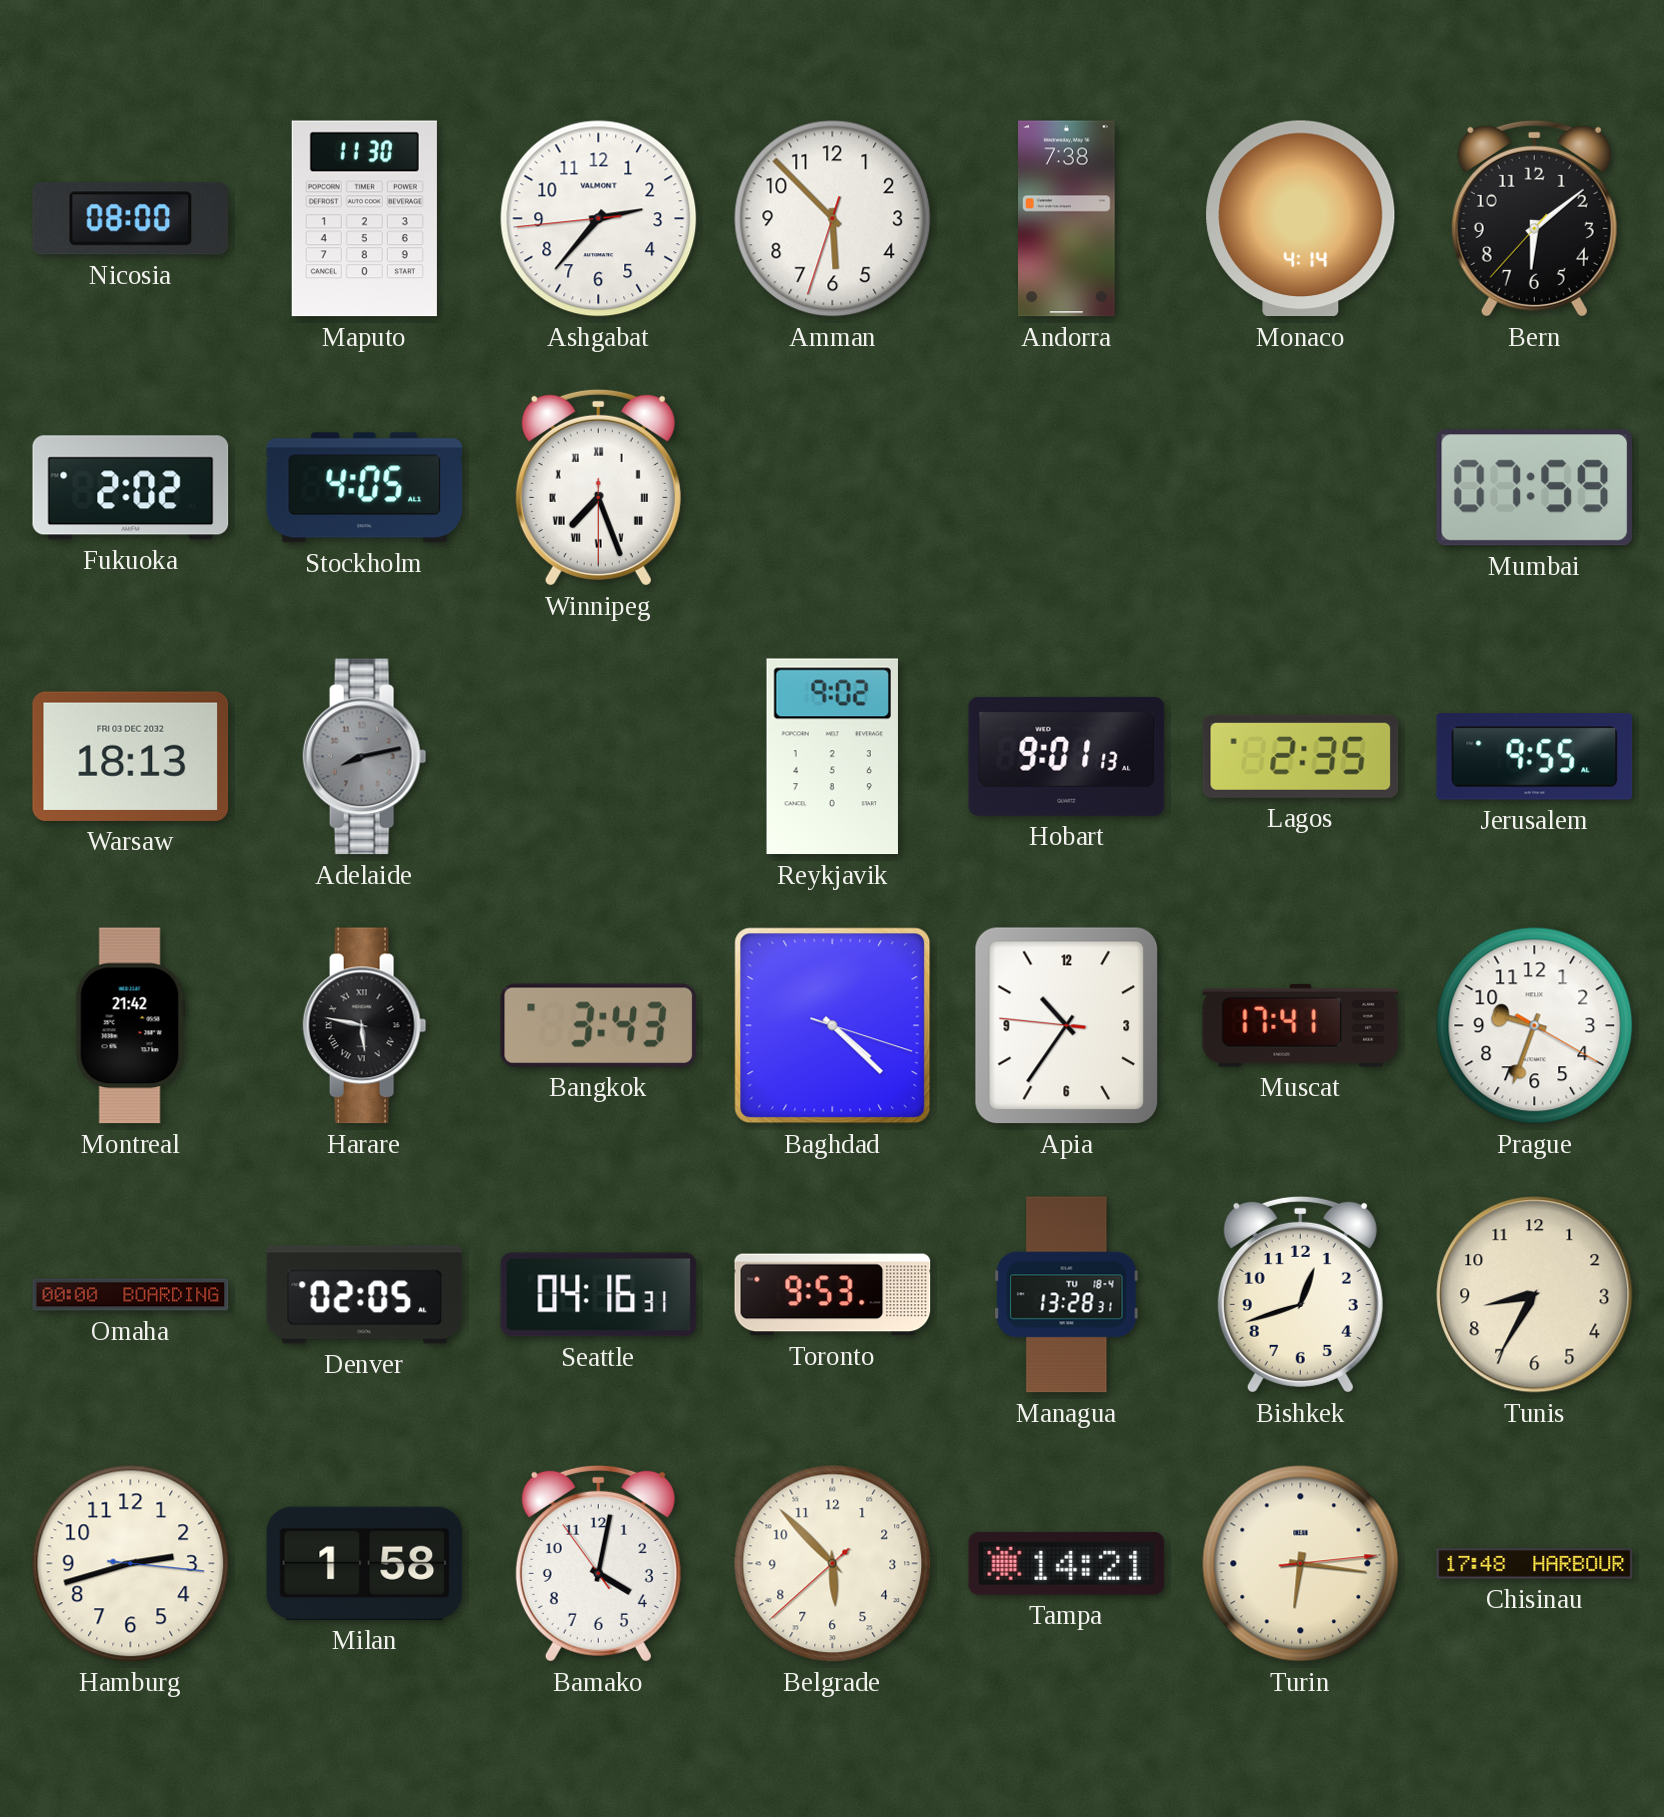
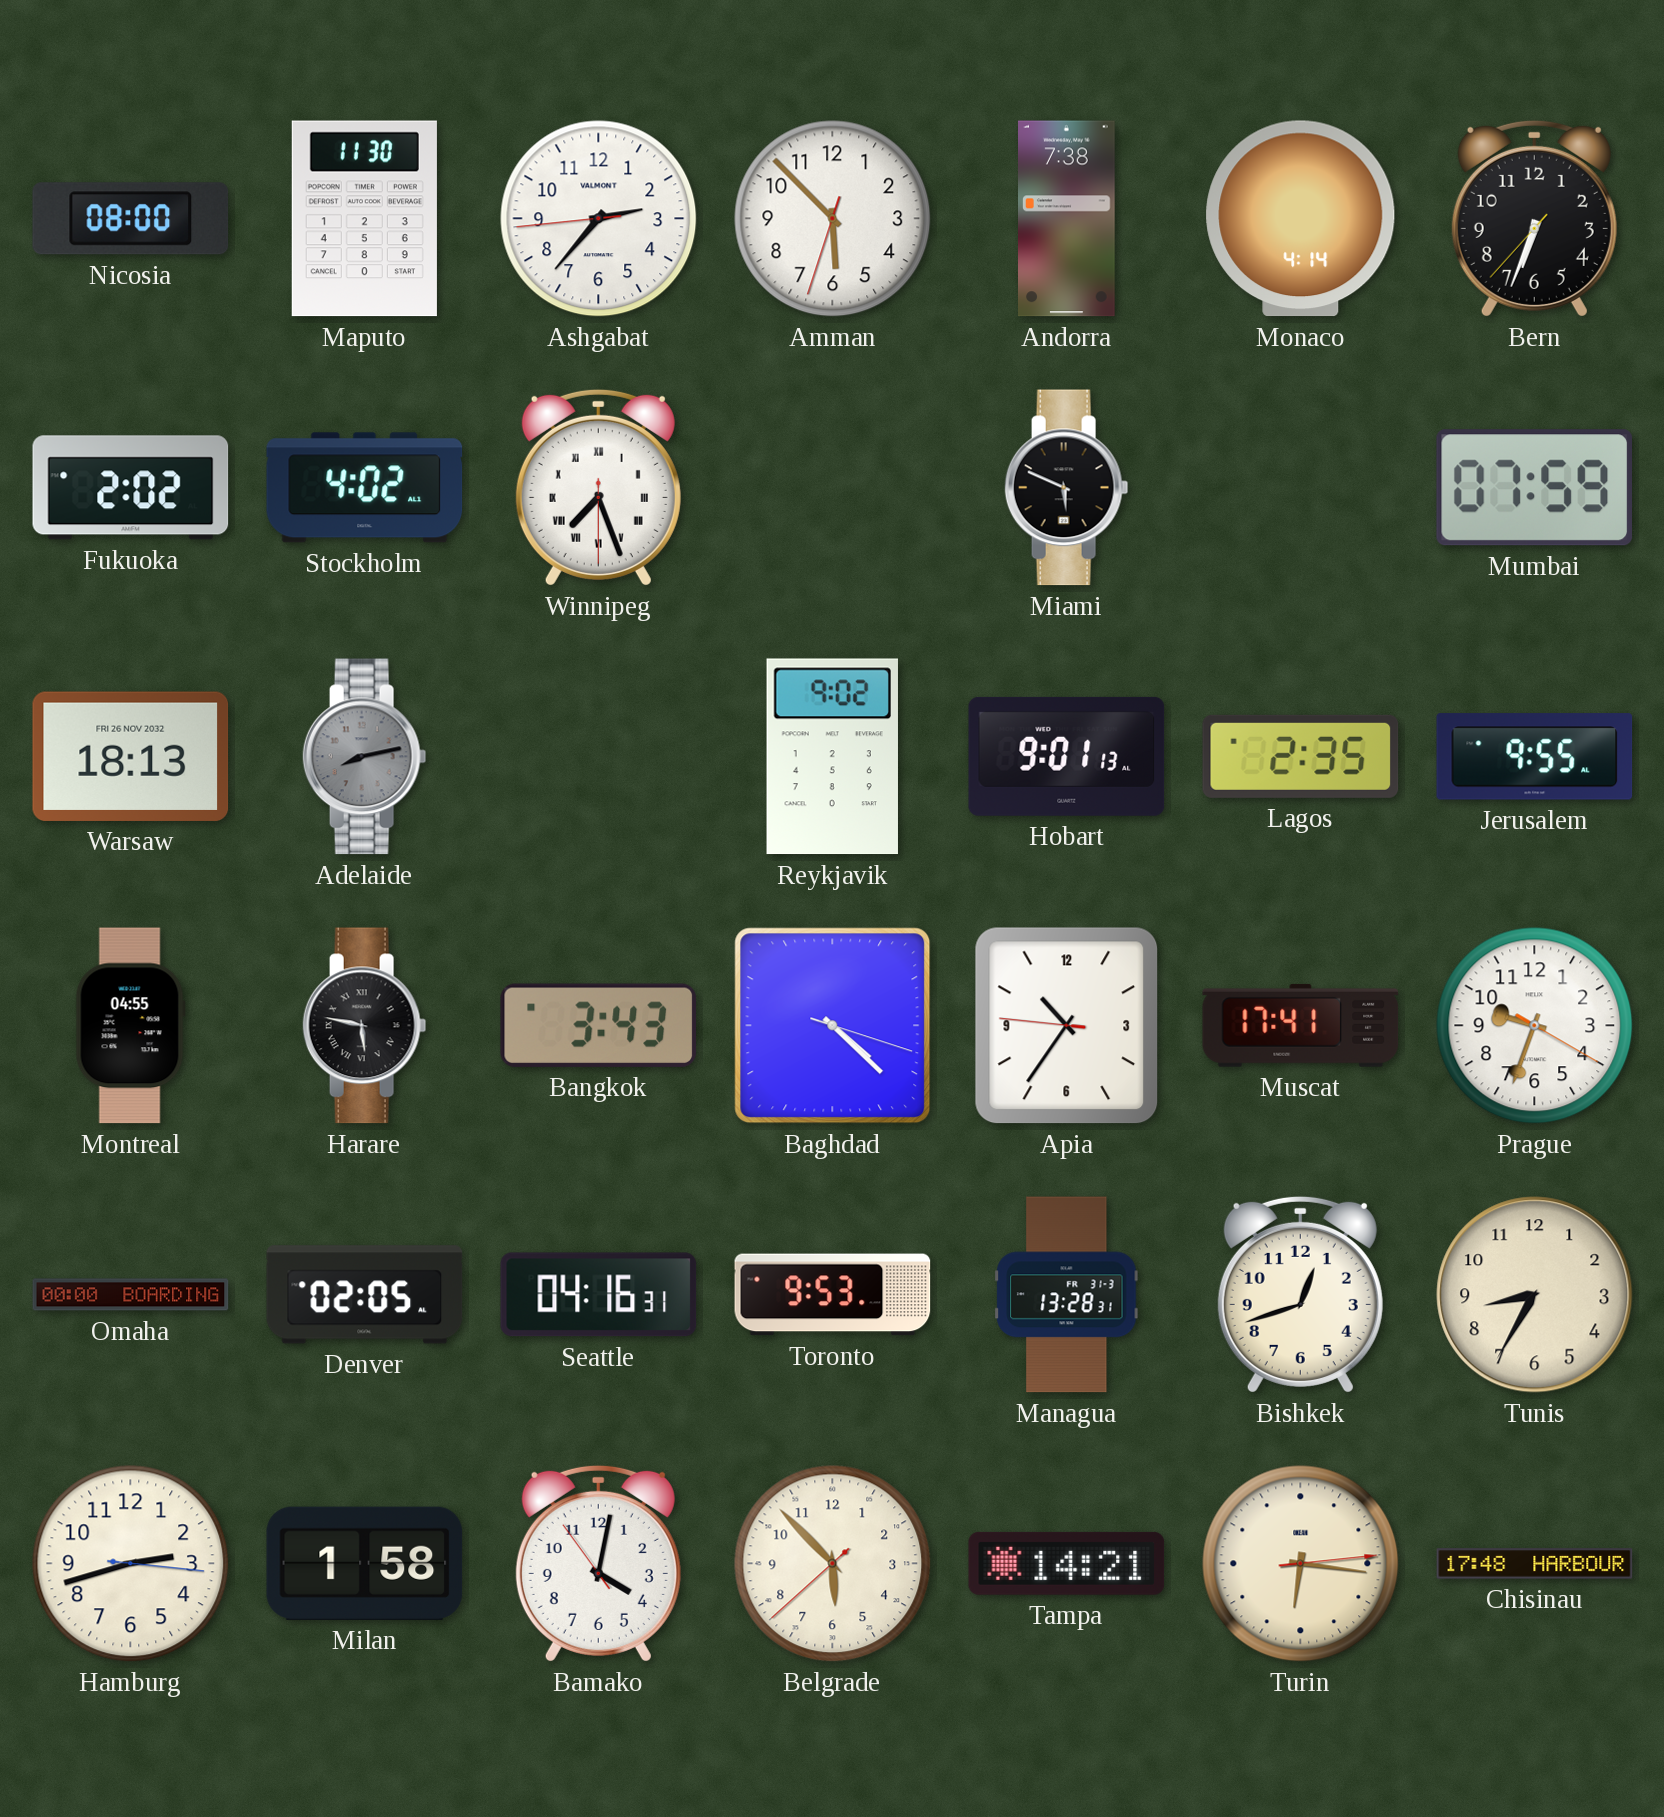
Bern: 6:08 -> 6:33 (1534, 218)
Stockholm: 4:05 -> 4:02 (365, 488)
Miami: none -> 5:49 (1067, 488)
Warsaw date: FRI 03 DEC 2032 -> FRI 26 NOV 2032 (131, 756)
Montreal: 21:42 -> 04:55 (130, 1026)
Managua date: TU 18-4 -> FR 31-3 (1067, 1295)
